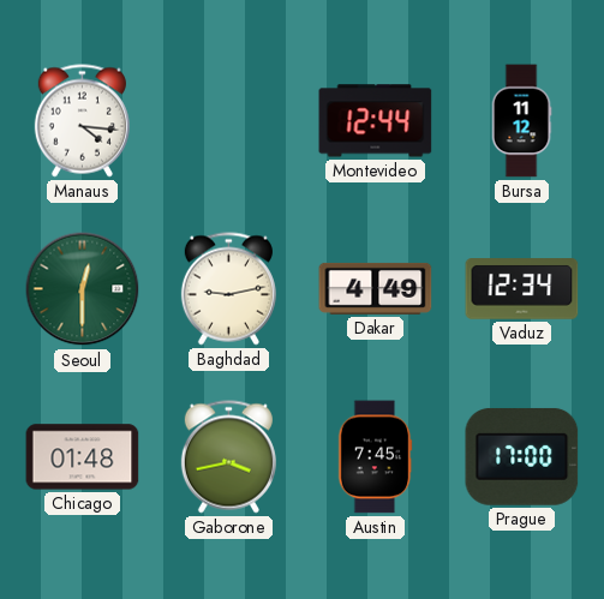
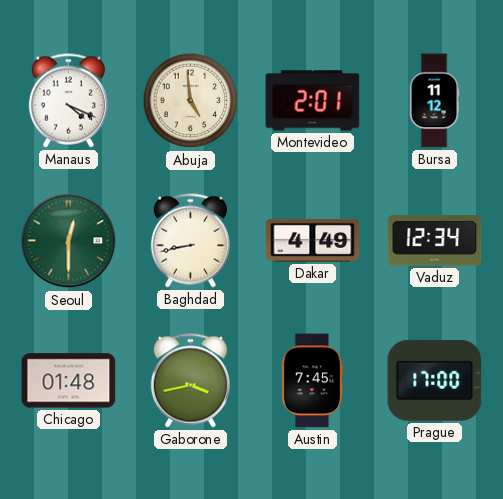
Manaus: 4:16 -> 4:19 (68, 101)
Abuja: none -> 4:59 (191, 101)
Montevideo: 12:44 -> 2:01 (313, 101)
Baghdad: 9:13 -> 8:43 (190, 241)
